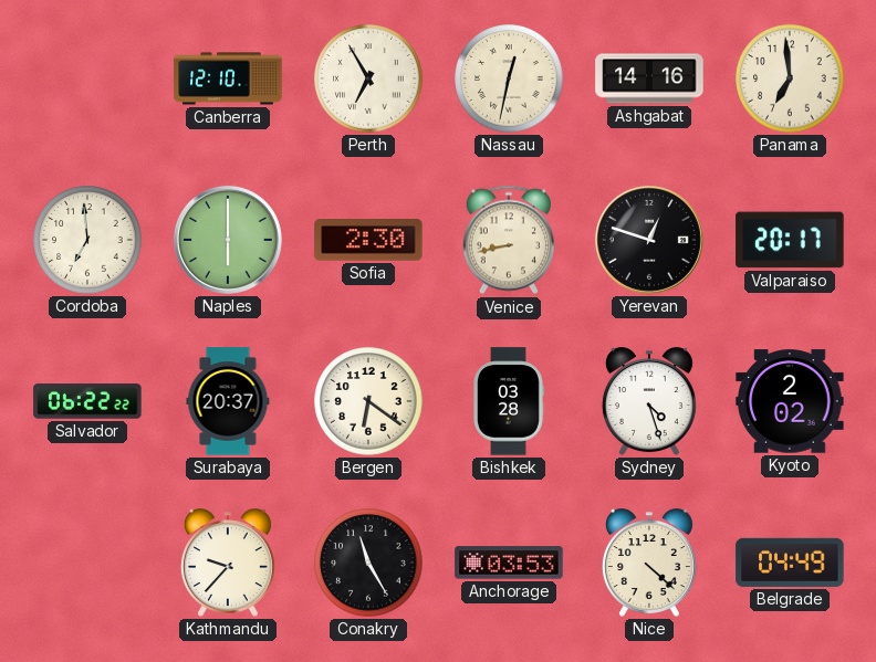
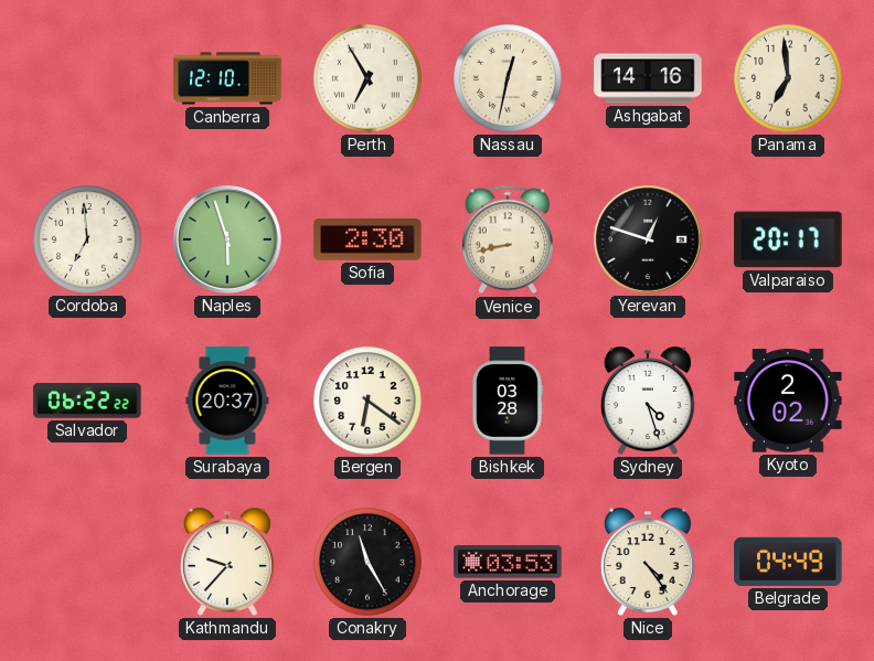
Naples: 6:00 -> 5:57 (227, 239)
Nice: 4:22 -> 4:24 (648, 562)
